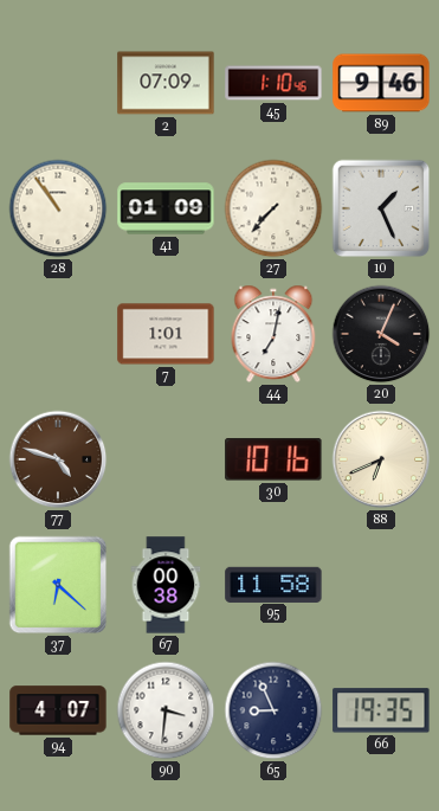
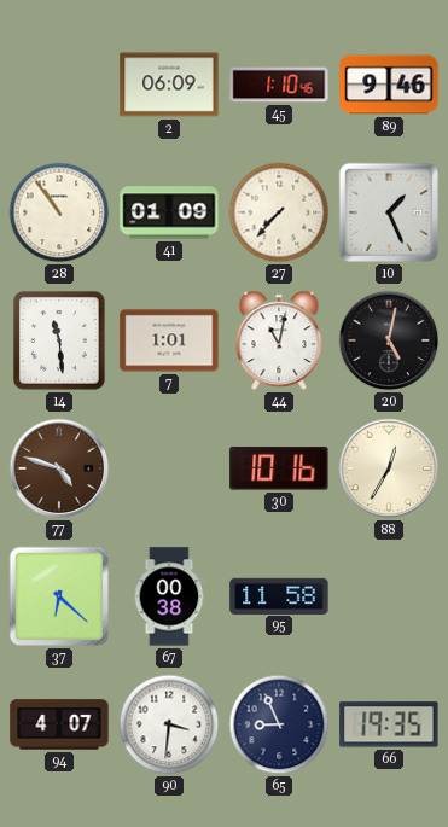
2: 07:09 -> 06:09 (169, 85)
14: none -> 11:29 (59, 340)
44: 7:02 -> 11:02 (279, 340)
20: 4:04 -> 5:02 (389, 340)
88: 6:41 -> 12:35 (389, 468)
